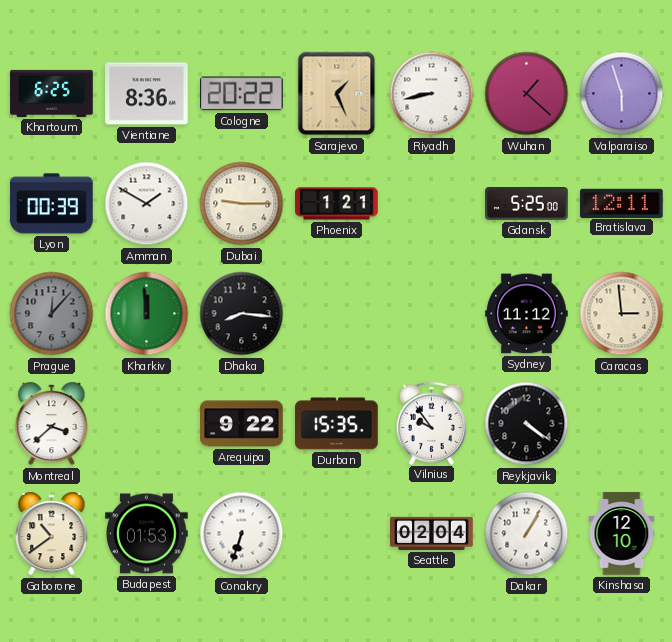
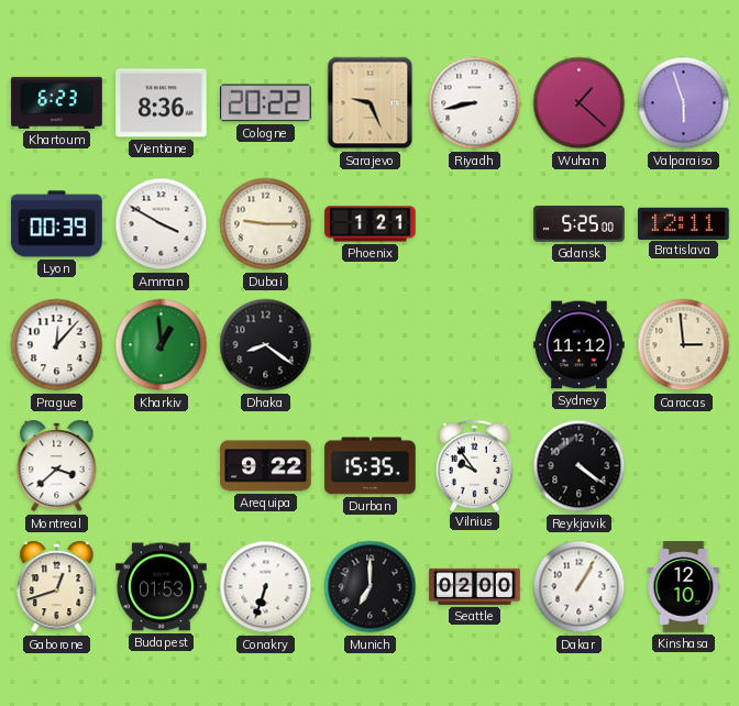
Khartoum: 6:25 -> 6:23 (57, 102)
Sarajevo: 1:26 -> 9:26 (371, 103)
Amman: 1:50 -> 3:50 (162, 224)
Prague dial: grey -> white (57, 345)
Kharkiv: 11:59 -> 12:59 (162, 345)
Dhaka: 8:16 -> 8:21 (266, 345)
Gaborone: 10:39 -> 12:42 (57, 588)
Munich: none -> 7:00 (371, 587)
Seattle: 02:04 -> 02:00 (475, 586)
